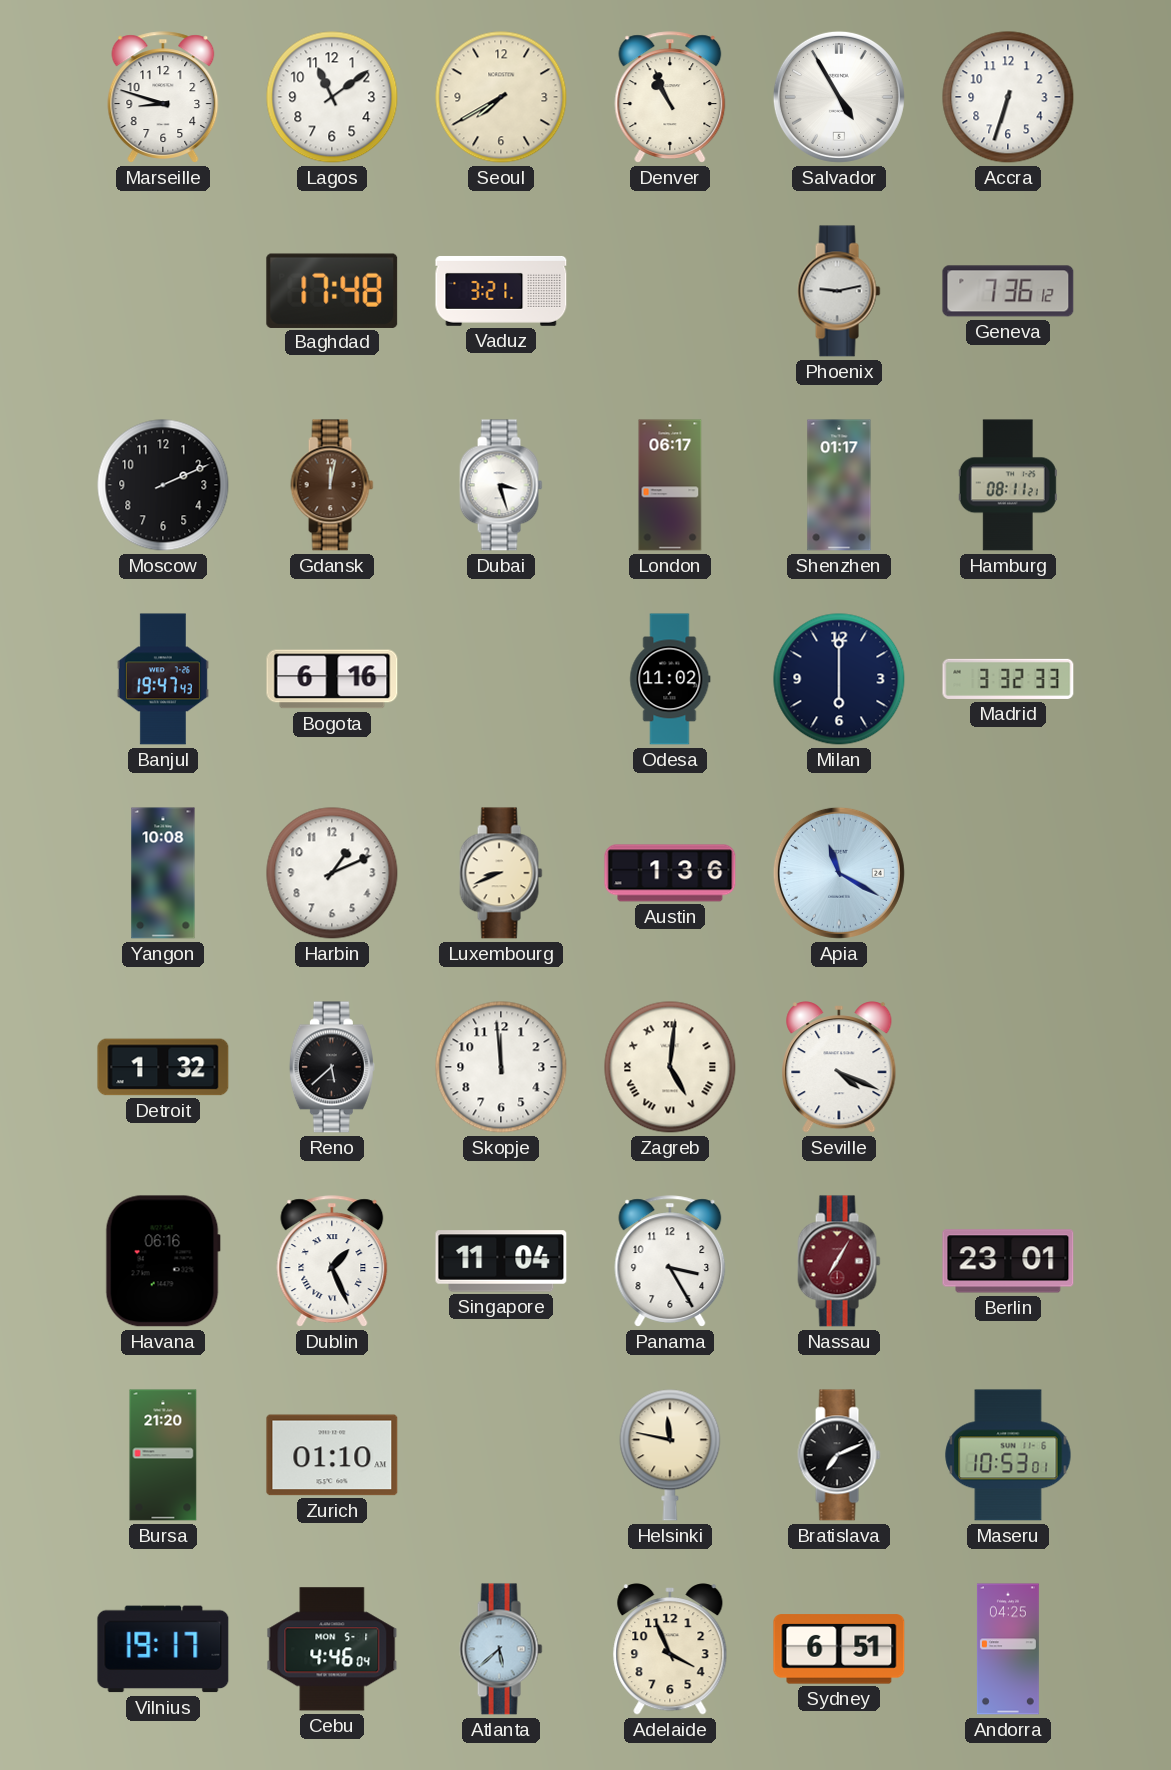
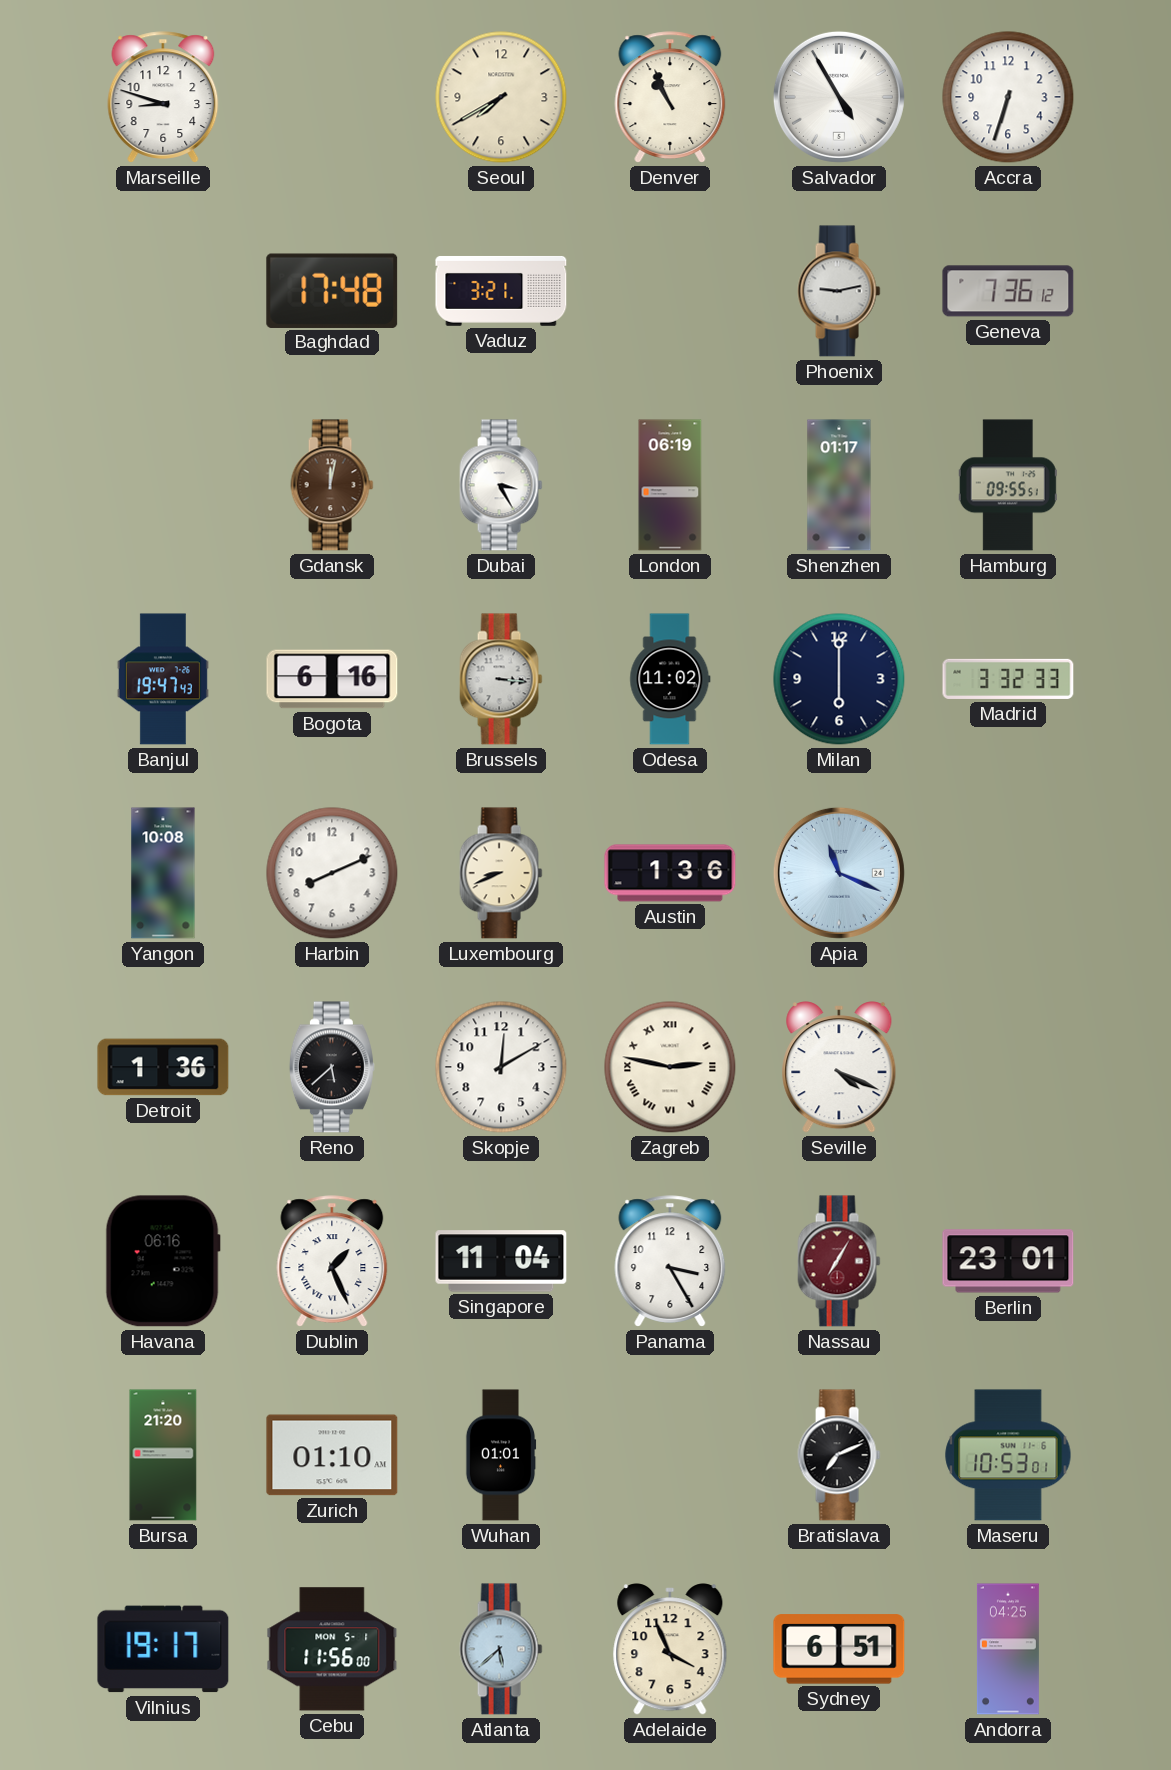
Lagos: 11:09 -> none (332, 97)
Moscow: 2:11 -> none (163, 485)
Dubai: 3:27 -> 3:25 (501, 485)
London: 06:17 -> 06:19 (670, 485)
Hamburg: 08:11 -> 09:55 (1008, 485)
Brussels: none -> 3:16 (501, 679)
Harbin: 1:11 -> 8:11 (332, 873)
Apia: 11:20 -> 11:19 (839, 873)
Detroit: 1:32 -> 1:36 (163, 1067)
Skopje: 11:59 -> 12:10 (501, 1067)
Zagreb: 5:01 -> 2:47 (670, 1067)
Wuhan: none -> 01:01 (501, 1455)
Helsinki: 11:47 -> none (670, 1455)
Cebu: 4:46 -> 11:56 (332, 1649)
